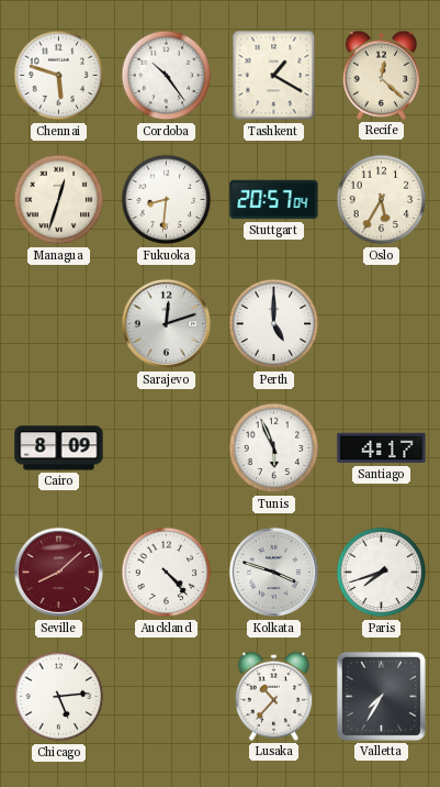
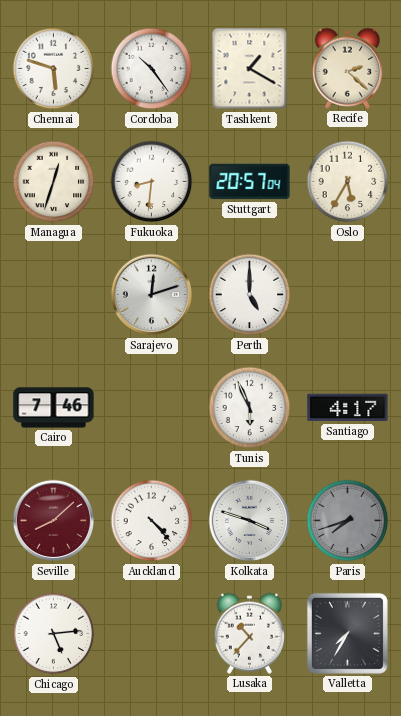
Recife: 12:22 -> 2:22 (347, 68)
Cairo: 8:09 -> 7:46 (54, 408)
Paris dial: white -> grey (348, 521)
